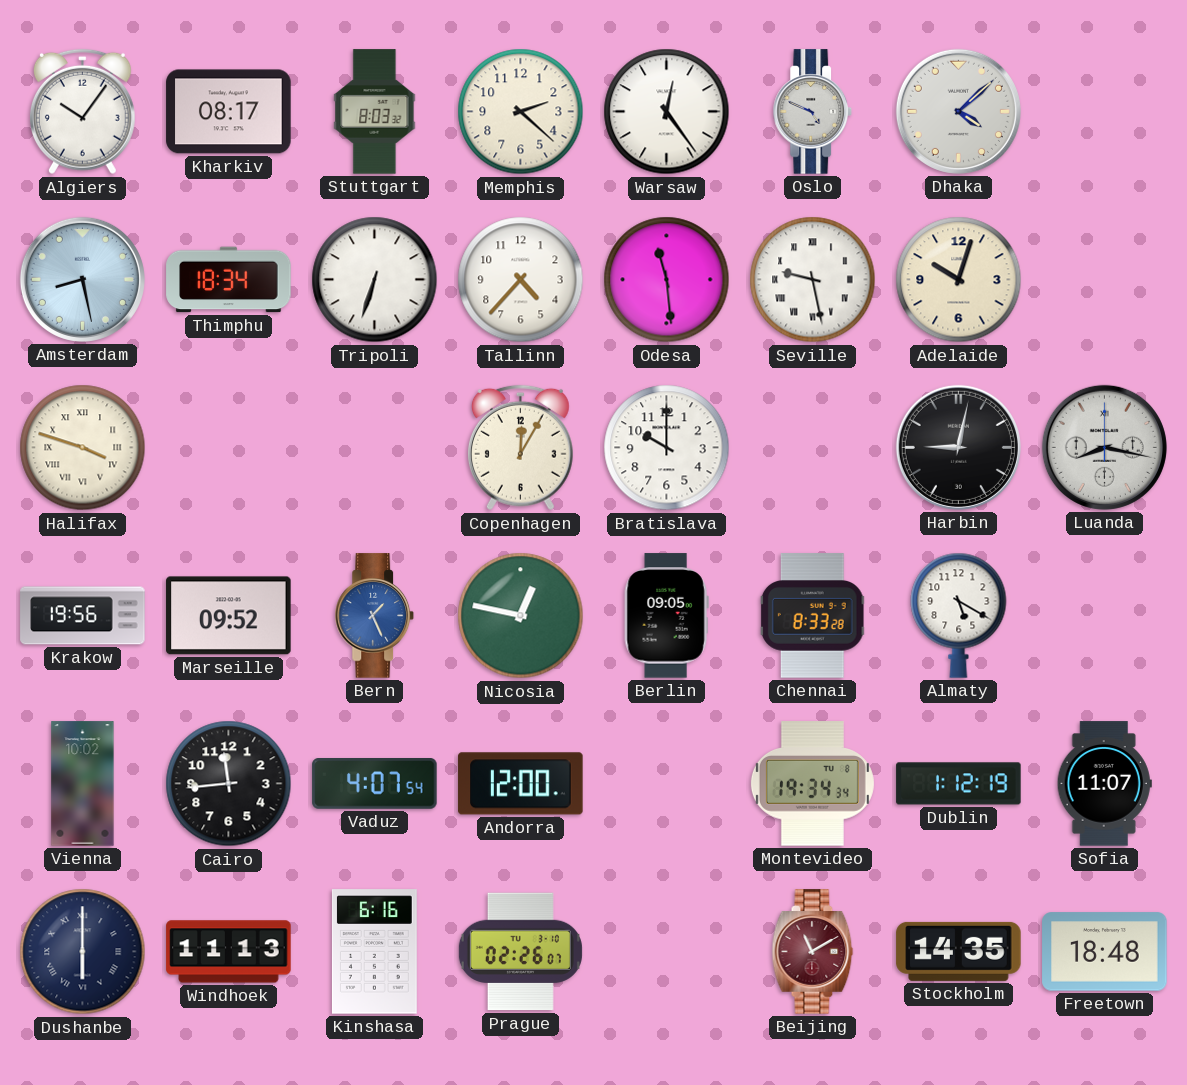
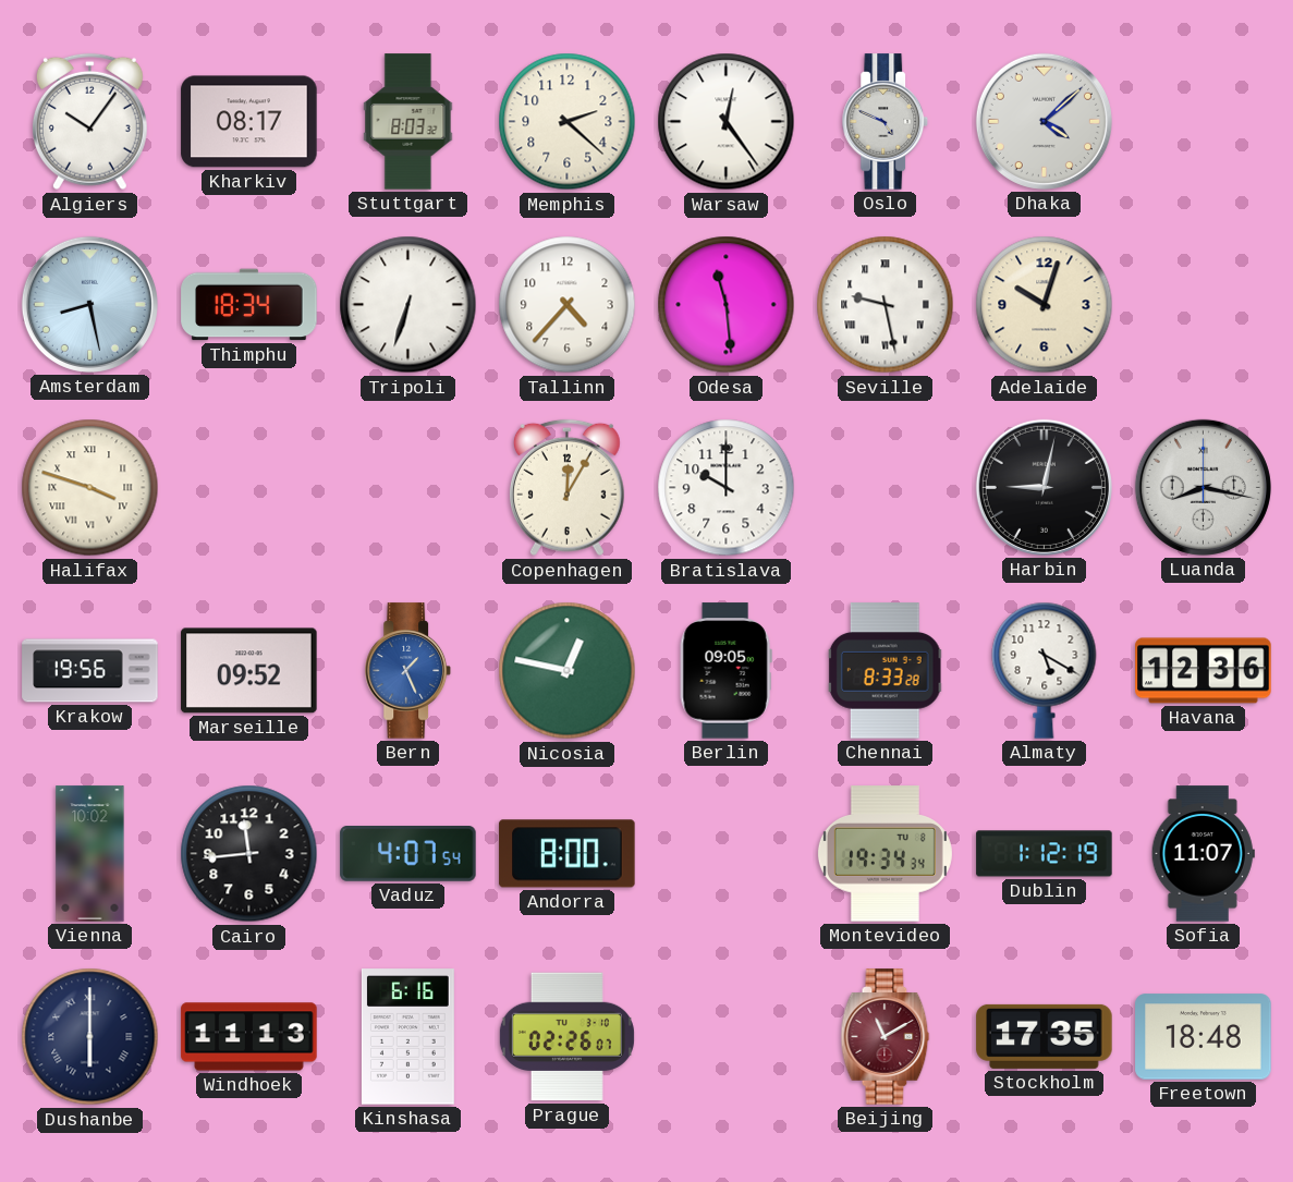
Havana: none -> 12:36 (1204, 671)
Andorra: 12:00 -> 8:00 (568, 854)
Stockholm: 14:35 -> 17:35 (1045, 1036)
